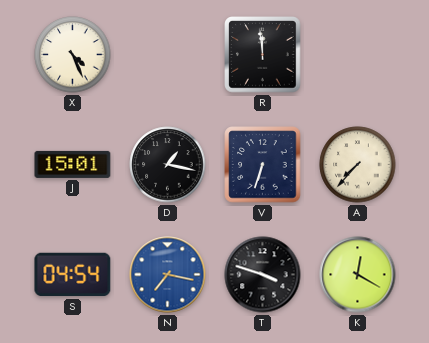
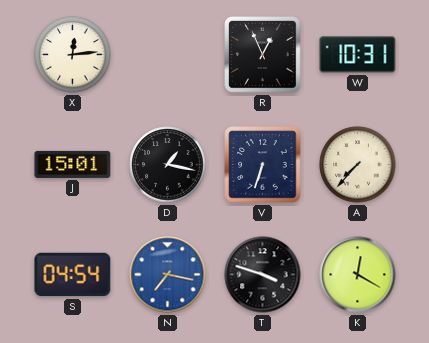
X: 4:26 -> 12:14 (73, 55)
R: 11:59 -> 12:56 (263, 55)
W: none -> 10:31 (358, 55)
